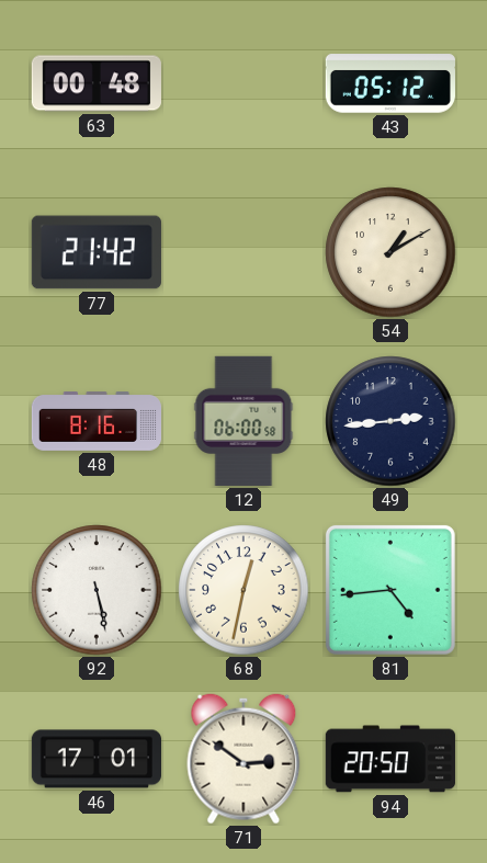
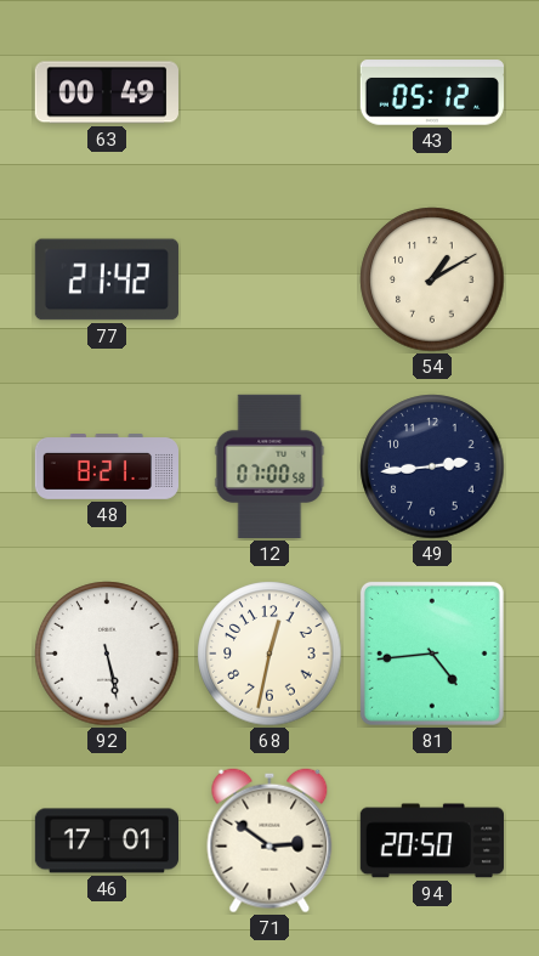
63: 00:48 -> 00:49 (107, 92)
48: 8:16 -> 8:21 (106, 468)
12: 06:00 -> 07:00 (269, 466)
